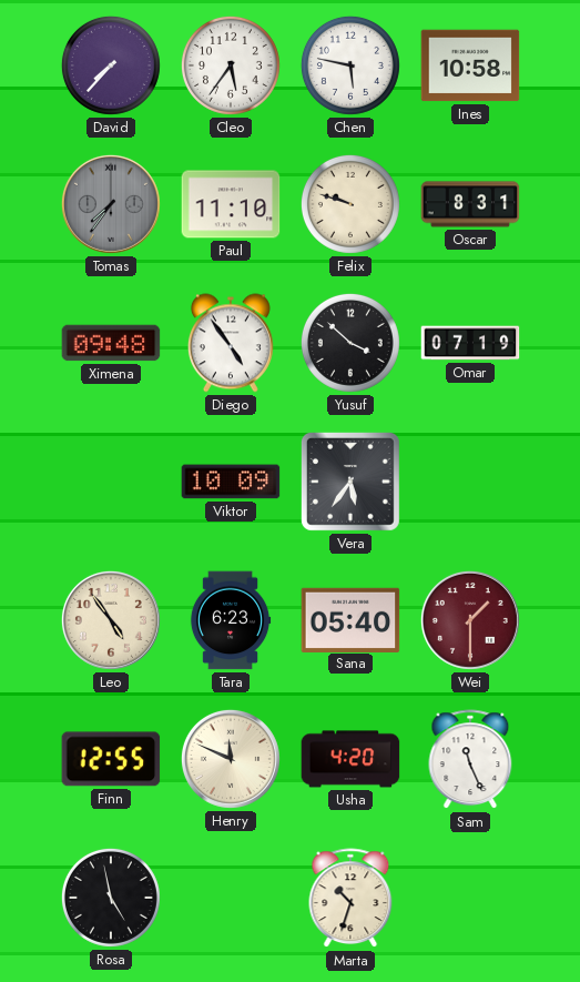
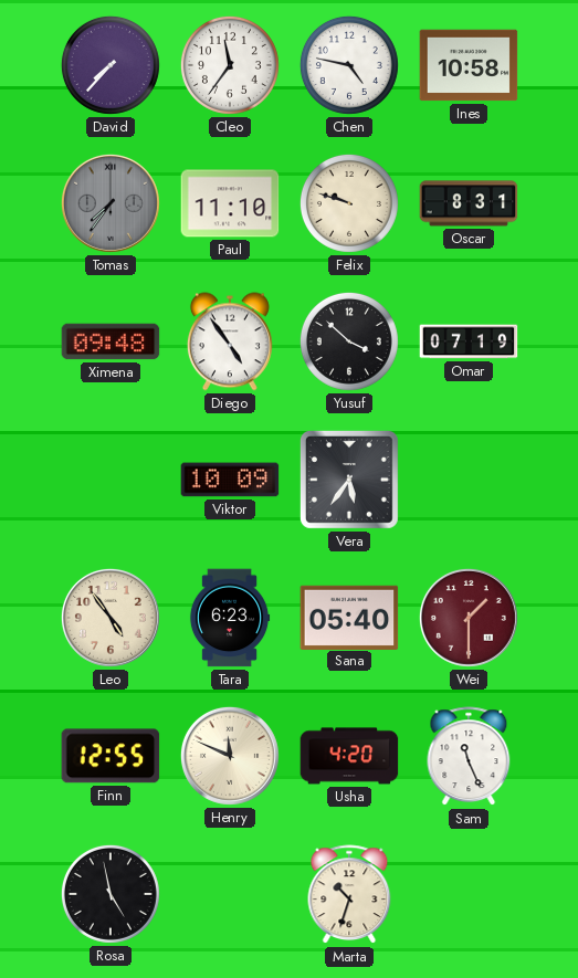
Cleo: 5:36 -> 11:36 (230, 65)
Chen: 5:47 -> 4:47 (349, 65)
